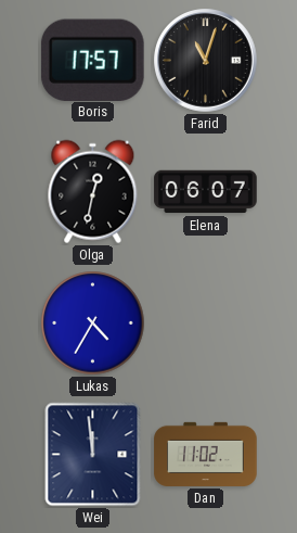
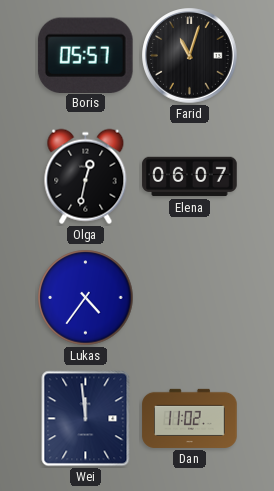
Boris: 17:57 -> 05:57 (85, 55)
Lukas: 4:35 -> 4:36 (86, 298)
